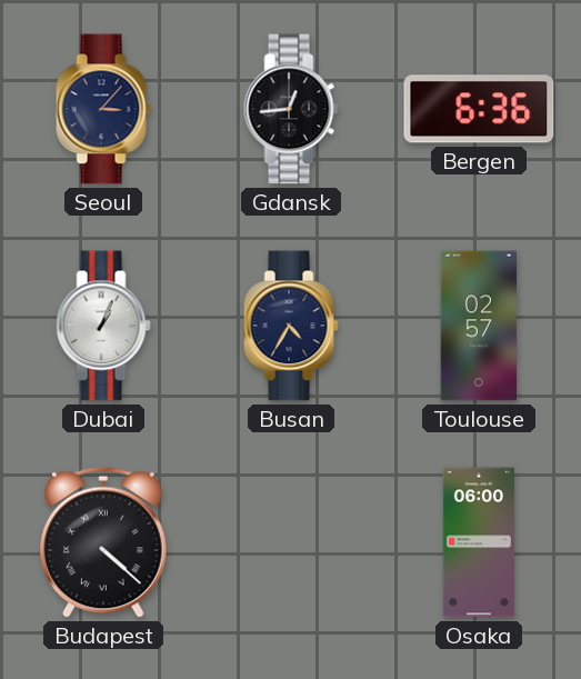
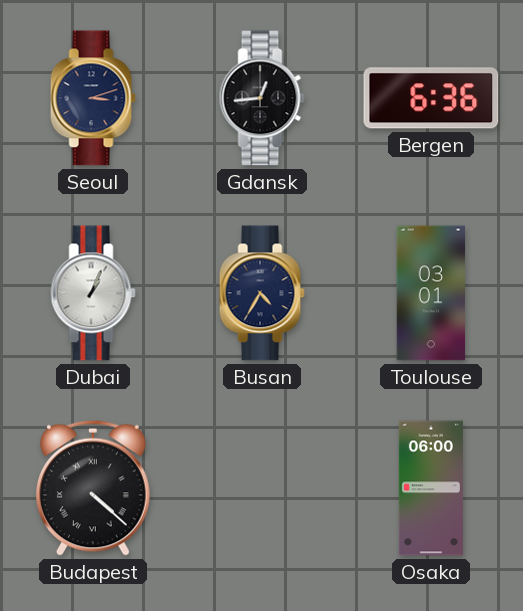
Seoul: 3:07 -> 3:12 (93, 98)
Toulouse: 02:57 -> 03:01 (430, 293)
